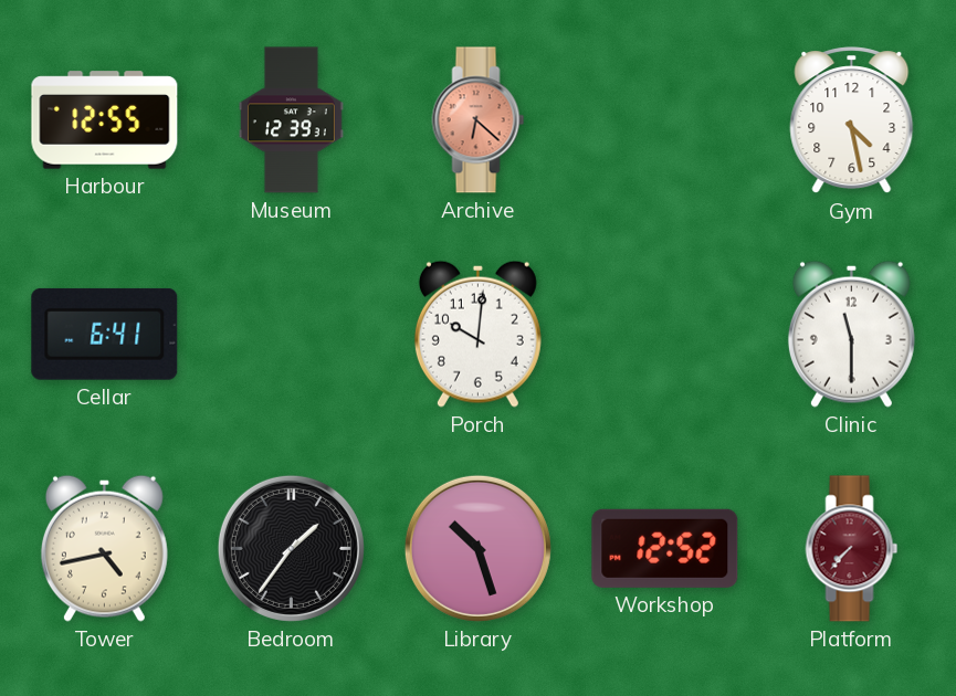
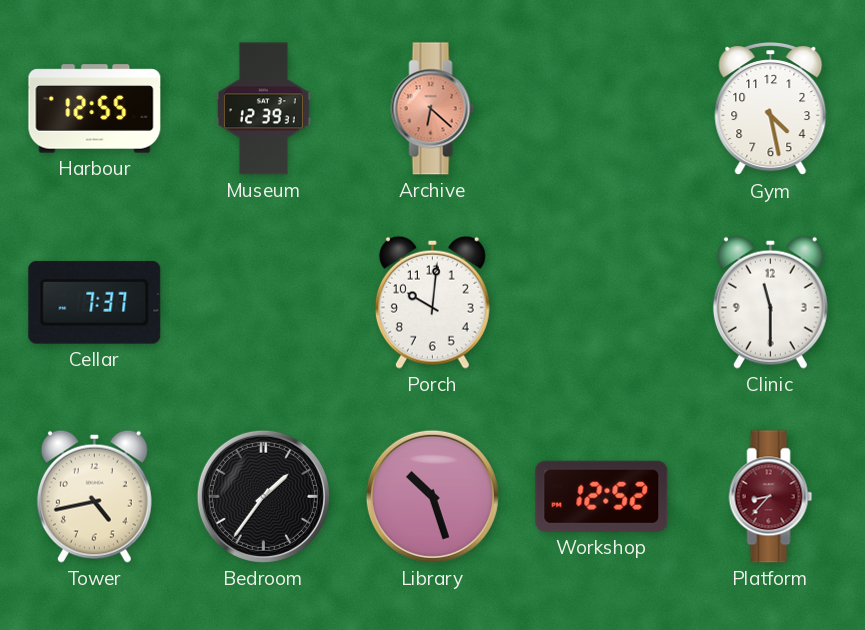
Cellar: 6:41 -> 7:37 (95, 302)
Platform: 7:37 -> 8:37 (771, 497)
